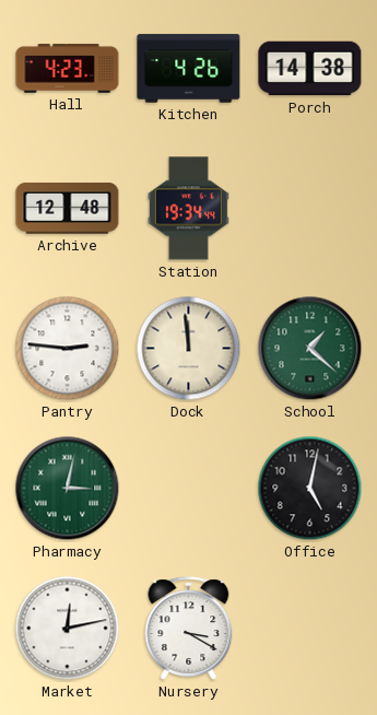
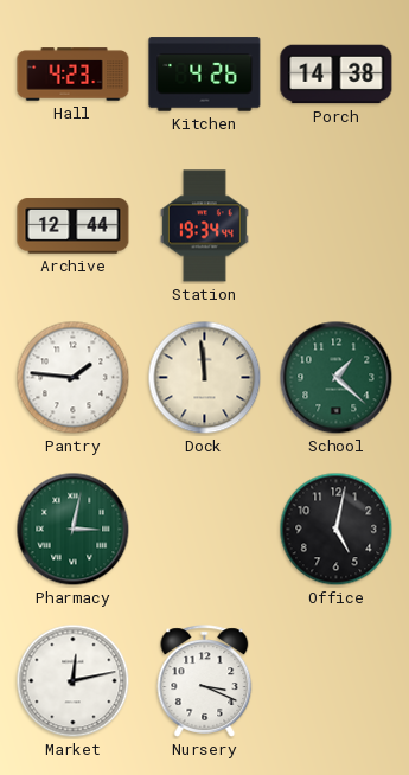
Archive: 12:48 -> 12:44 (74, 226)
Pantry: 2:46 -> 1:46 (74, 378)
Nursery: 3:20 -> 3:19 (205, 681)
